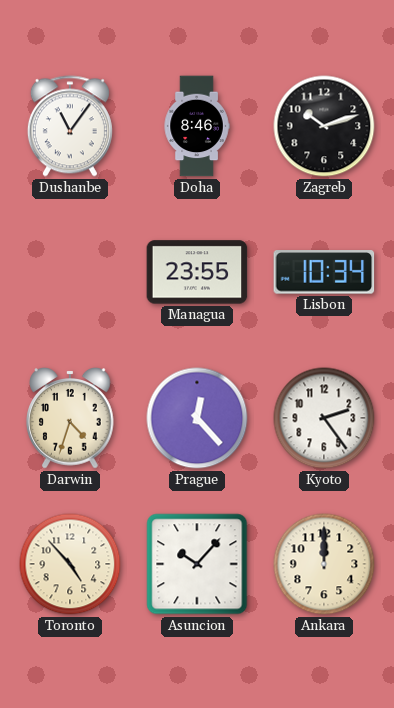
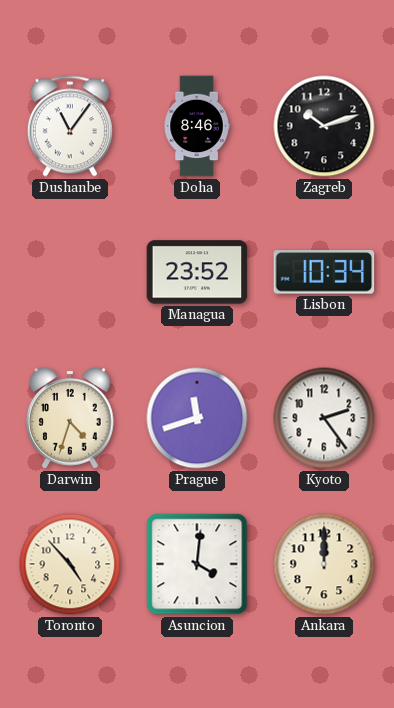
Managua: 23:55 -> 23:52 (197, 272)
Prague: 12:23 -> 11:42 (197, 418)
Asuncion: 10:07 -> 4:01 (197, 564)
